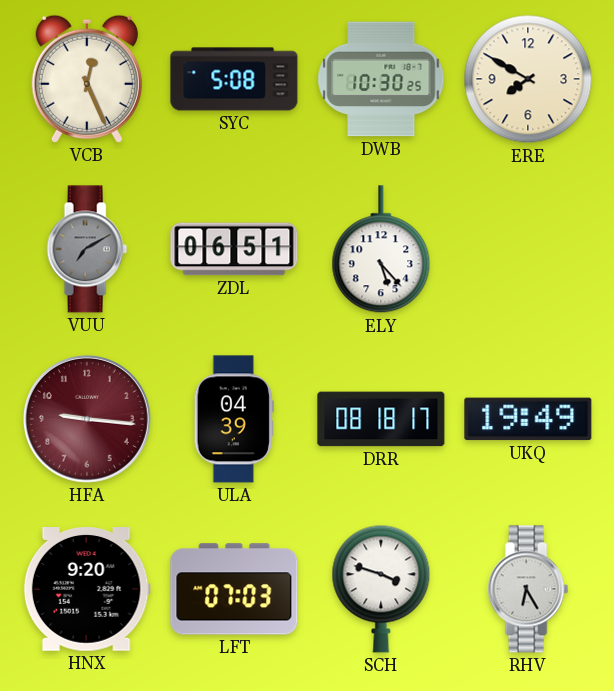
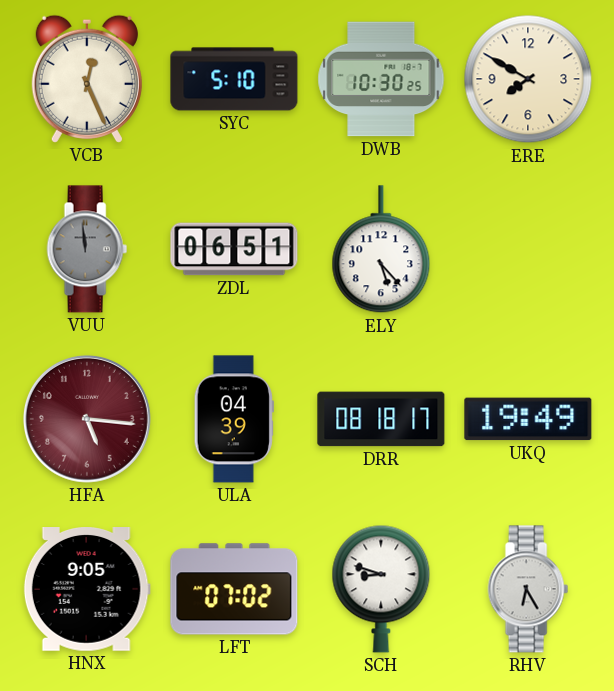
SYC: 5:08 -> 5:10 (234, 79)
VUU: 7:10 -> 11:59 (87, 249)
HFA: 9:16 -> 5:16 (87, 419)
HNX: 9:20 -> 9:05 (87, 590)
LFT: 07:03 -> 07:02 (234, 589)
SCH: 3:48 -> 8:48 (381, 589)
